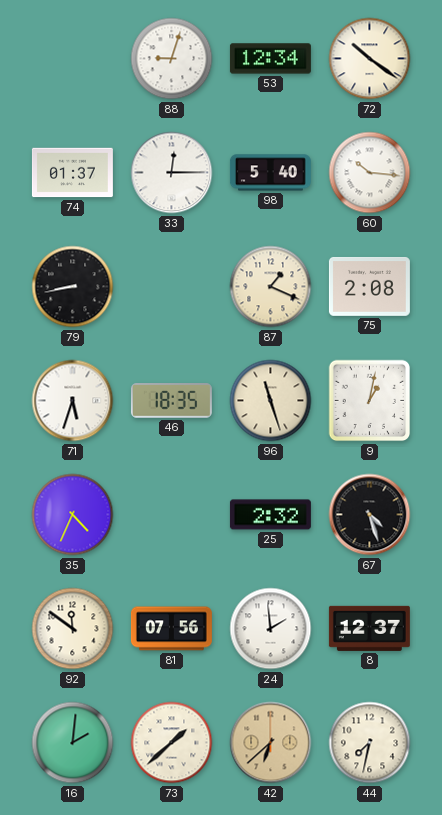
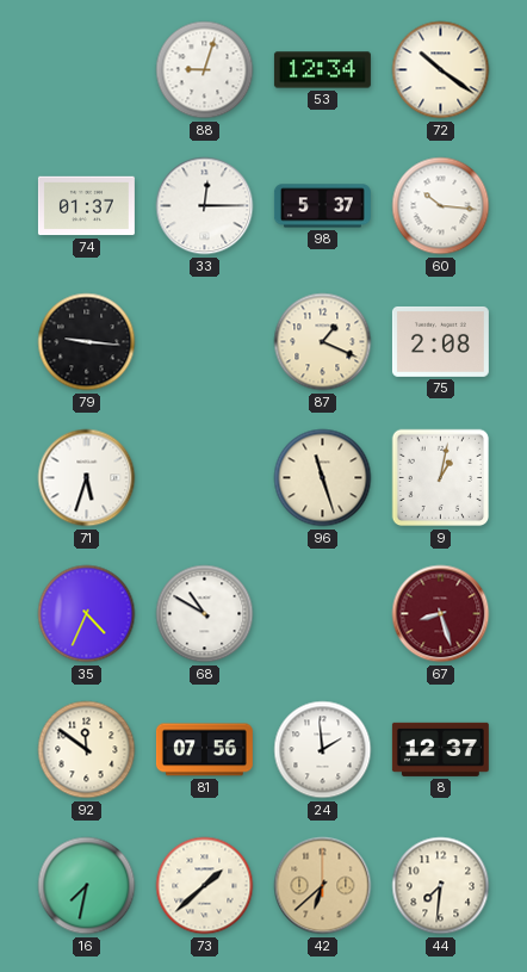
98: 5:40 -> 5:37 (322, 206)
79: 8:43 -> 9:16 (87, 342)
46: 18:35 -> none (171, 401)
68: none -> 10:50 (205, 614)
25: 2:32 -> none (270, 515)
67: 4:27 -> 8:27 (441, 614)
67 dial: black -> burgundy (441, 614)
16: 2:01 -> 7:32 (87, 886)
44: 7:32 -> 7:31 (441, 886)
